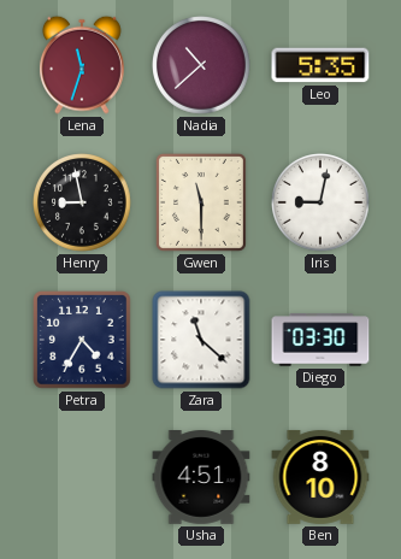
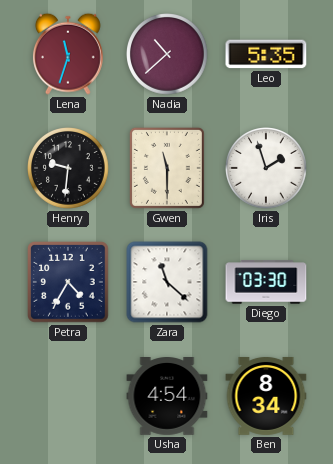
Henry: 8:58 -> 9:31 (69, 169)
Iris: 9:02 -> 1:57 (267, 169)
Usha: 4:51 -> 4:54 (167, 397)
Ben: 8:10 -> 8:34 (266, 396)
